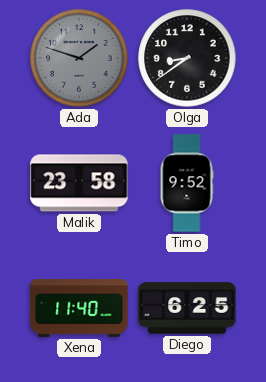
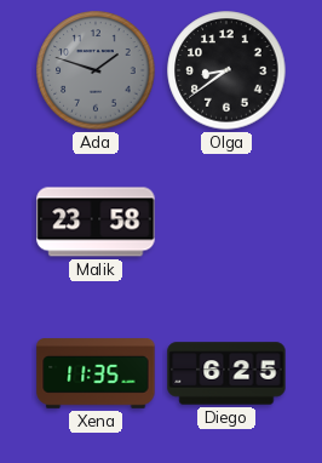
Timo: 9:52 -> none (187, 183)
Xena: 11:40 -> 11:35 (96, 375)
